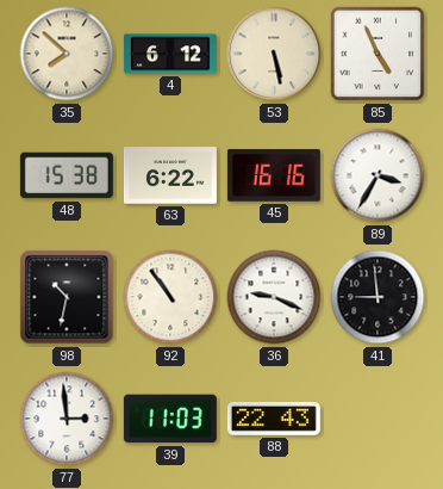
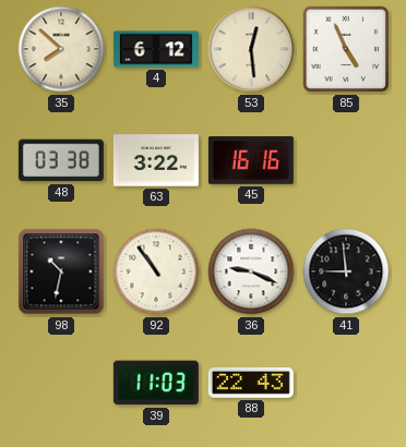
53: 5:28 -> 12:29 (251, 49)
48: 15:38 -> 03:38 (61, 160)
63: 6:22 -> 3:22 (156, 160)
89: 3:35 -> none (378, 175)
77: 2:59 -> none (67, 419)
